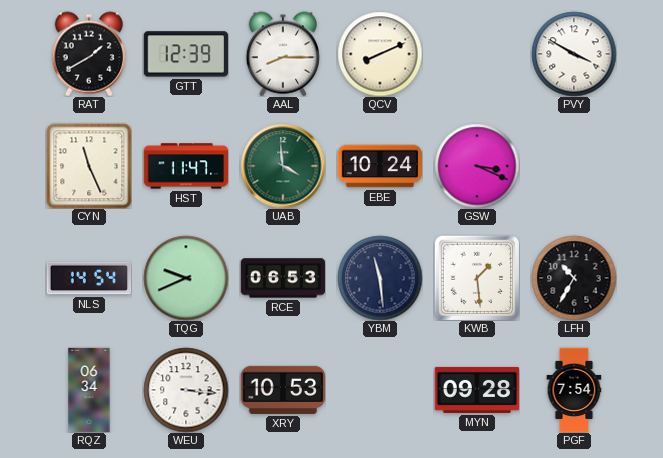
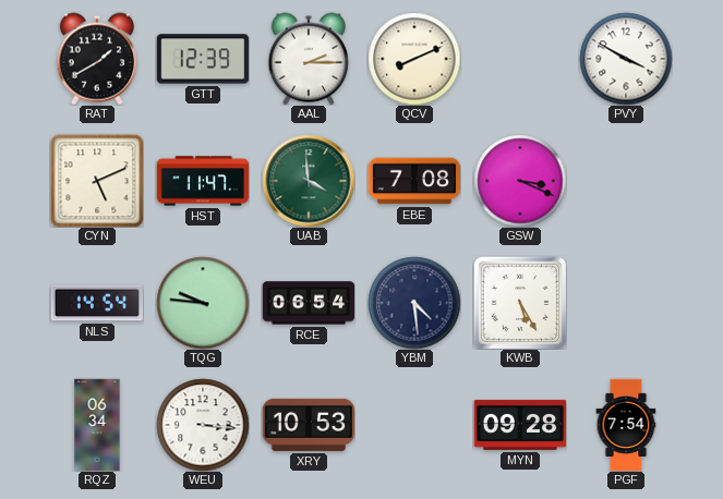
AAL: 8:15 -> 2:15 (308, 59)
CYN: 11:26 -> 5:11 (97, 181)
EBE: 10:24 -> 7:08 (414, 181)
TQG: 9:41 -> 9:46 (203, 303)
RCE: 06:53 -> 06:54 (309, 303)
YBM: 11:29 -> 4:29 (414, 303)
KWB: 1:29 -> 5:25 (520, 303)
LFH: 10:35 -> none (574, 278)
